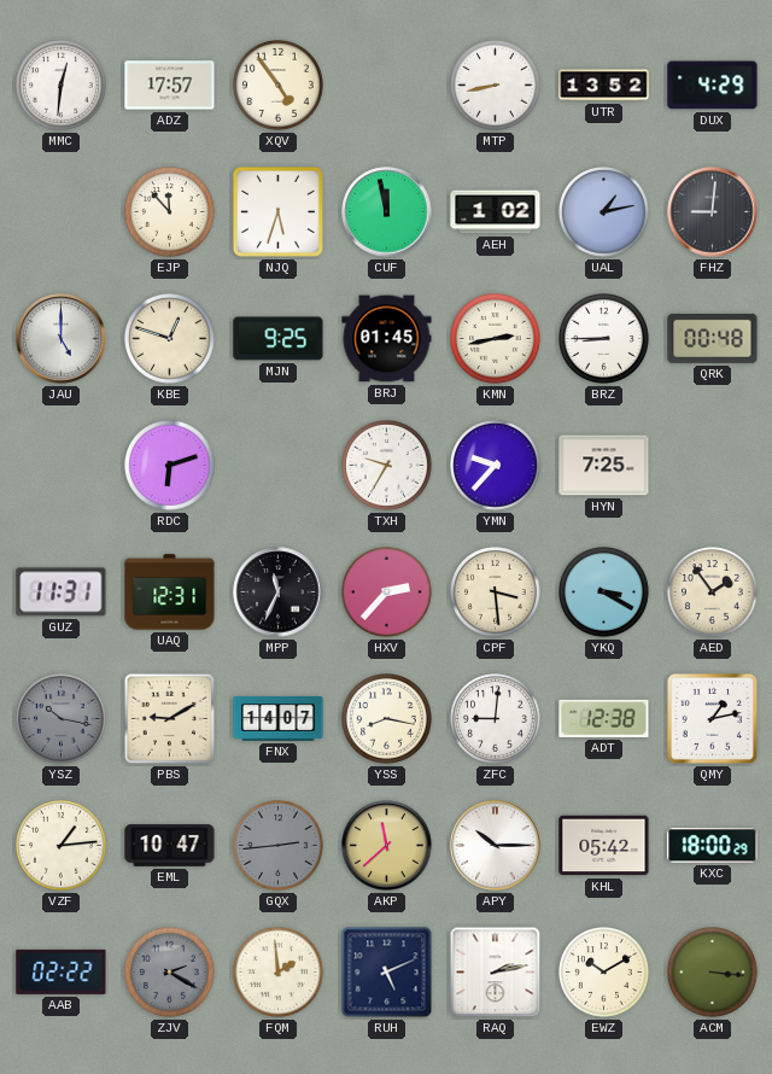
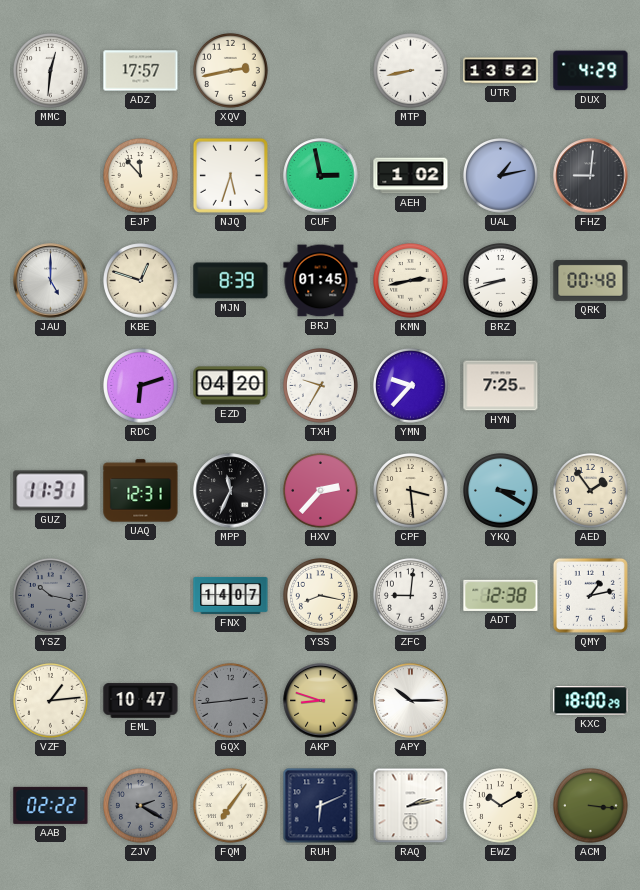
XQV: 4:54 -> 2:43 (231, 71)
CUF: 11:58 -> 2:58 (321, 176)
MJN: 9:25 -> 8:39 (231, 281)
BRZ: 8:45 -> 8:42 (501, 281)
EZD: none -> 04:20 (231, 386)
PBS: 9:10 -> none (170, 719)
AKP: 11:38 -> 8:48 (321, 701)
KHL: 05:42 -> none (604, 846)
FQM: 1:59 -> 7:06 (231, 806)
RUH: 5:11 -> 6:11 (321, 806)
